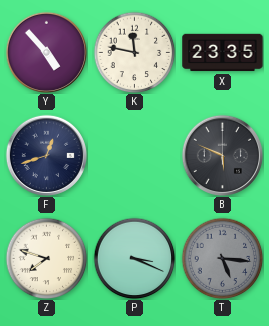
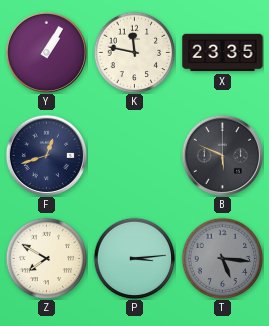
Y: 4:53 -> 1:05 (46, 52)
Z: 7:48 -> 7:50 (46, 258)
P: 3:19 -> 3:14 (134, 258)
